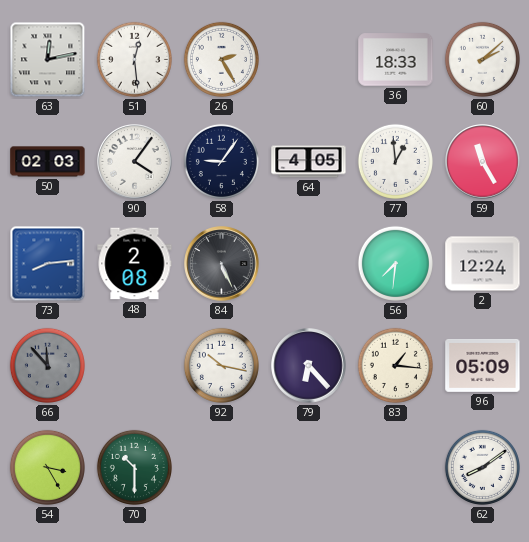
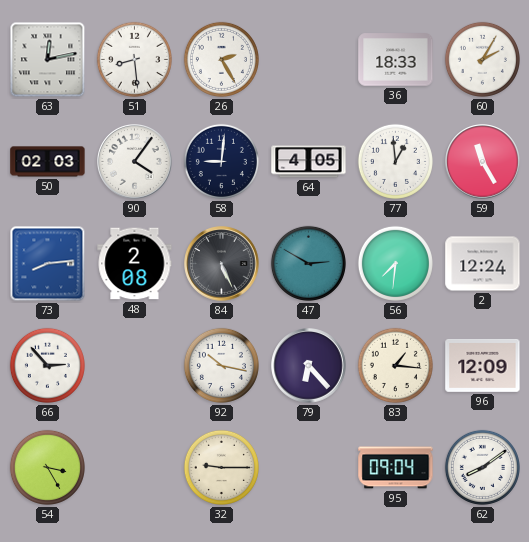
51: 12:29 -> 8:29 (134, 59)
60: 2:08 -> 2:05 (482, 59)
58: 9:06 -> 9:01 (221, 161)
47: none -> 2:50 (308, 263)
66: 11:53 -> 2:53 (47, 365)
66 dial: grey -> white (47, 365)
96: 05:09 -> 12:09 (483, 365)
70: 10:30 -> none (134, 467)
32: none -> 9:15 (221, 467)
95: none -> 09:04 (396, 468)
